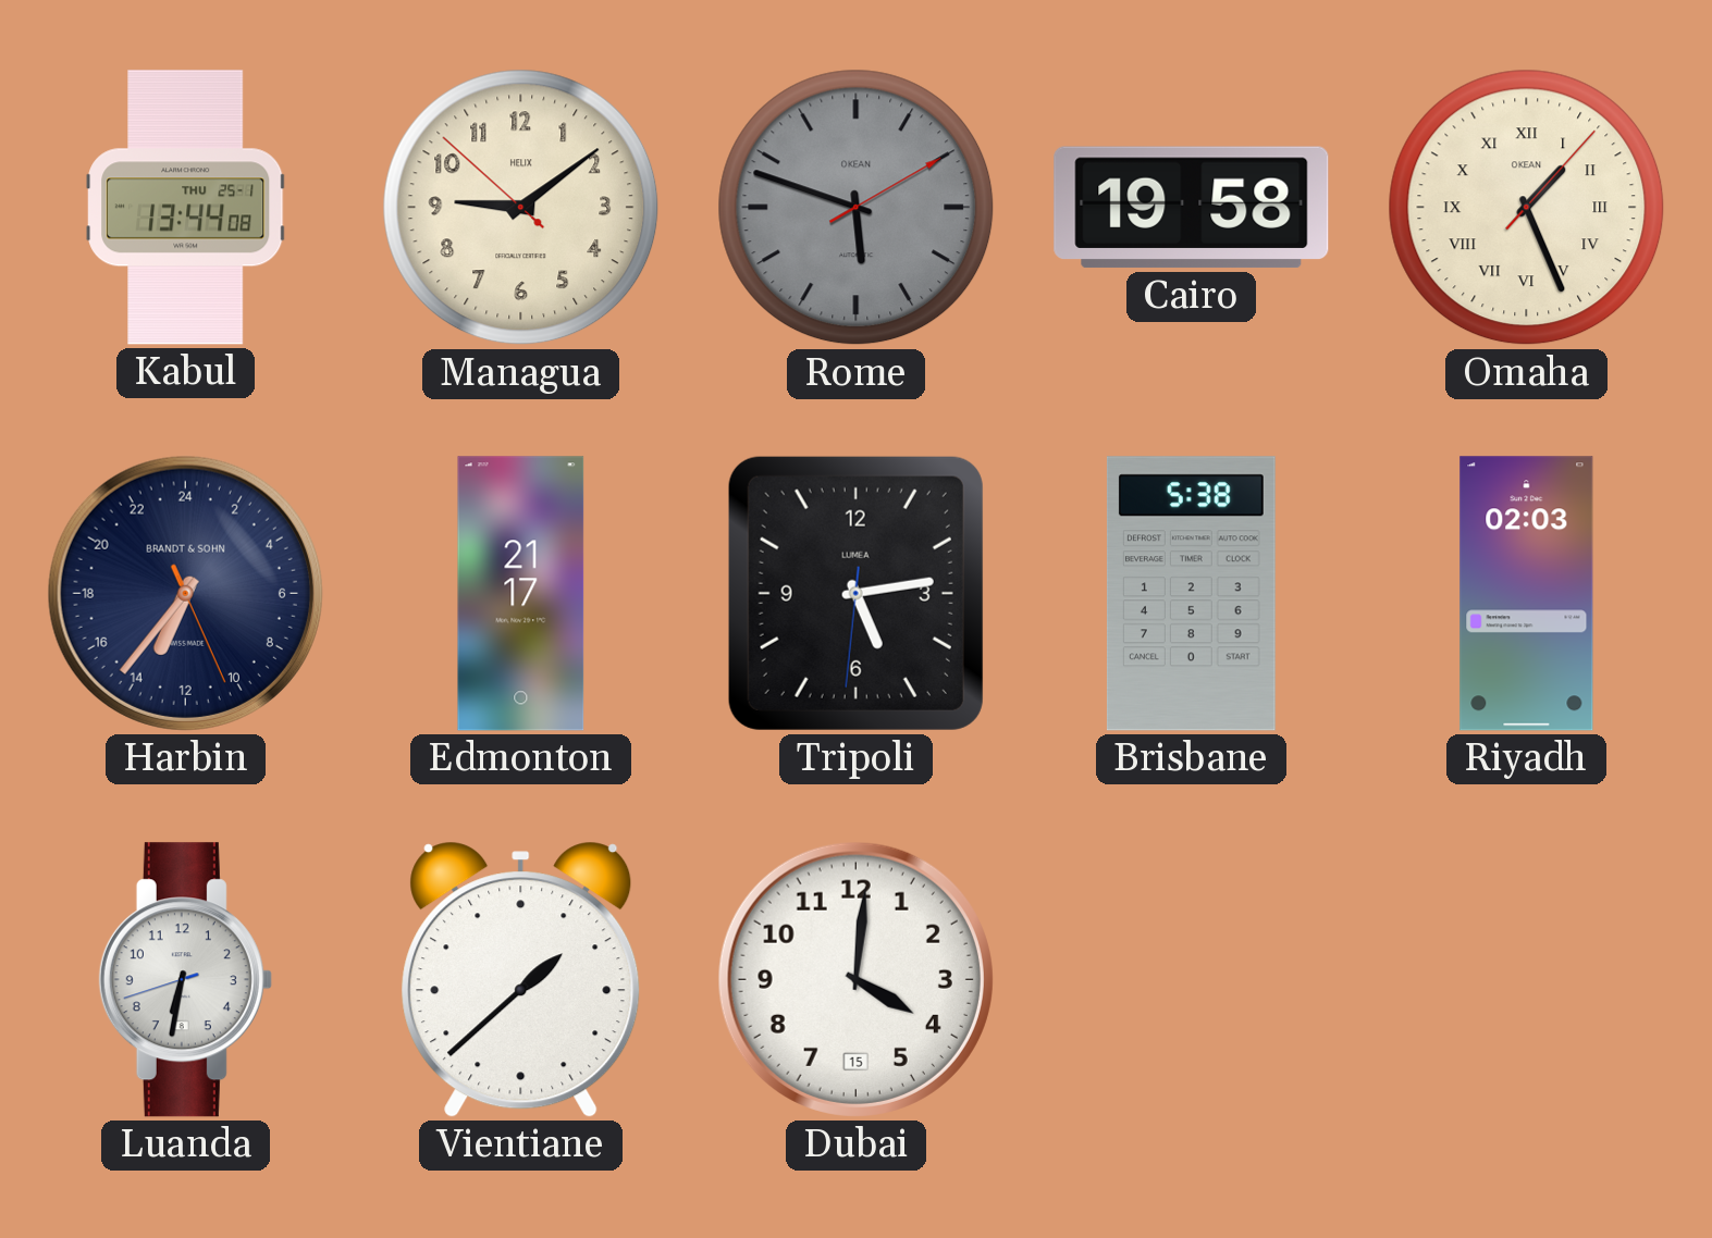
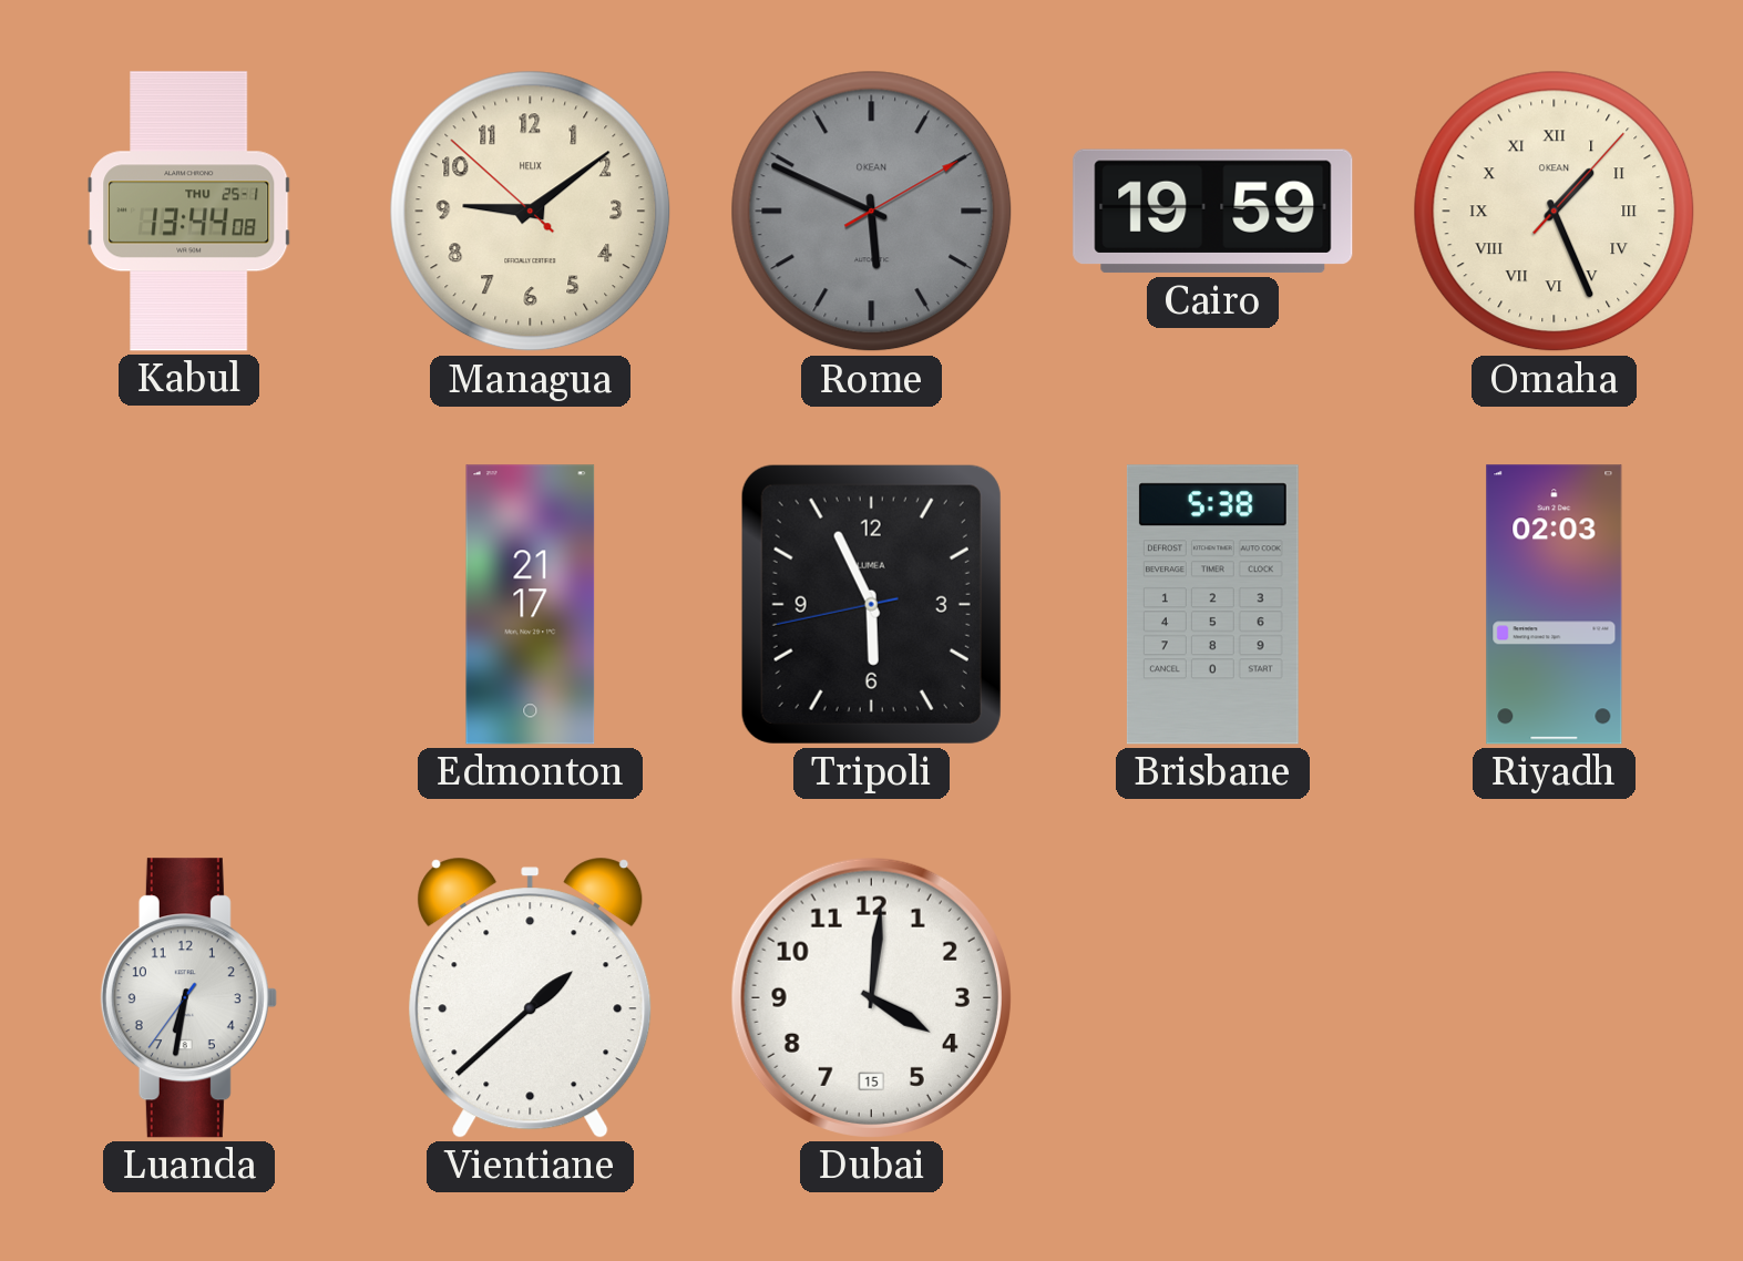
Rome: 5:48 -> 5:49 (872, 212)
Cairo: 19:58 -> 19:59 (1213, 212)
Harbin: 13:36 -> none (185, 593)
Tripoli: 5:13 -> 5:55 (871, 604)
Luanda: 6:31:42 -> 6:31:36 (188, 998)
